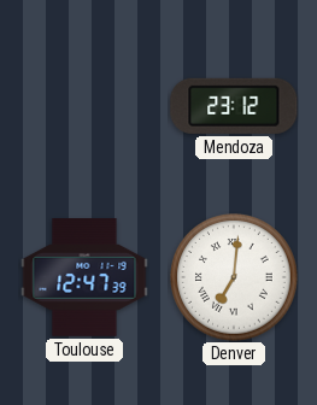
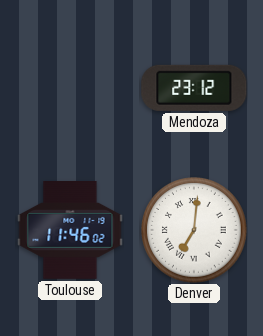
Toulouse: 12:47 -> 11:46 (70, 231)
